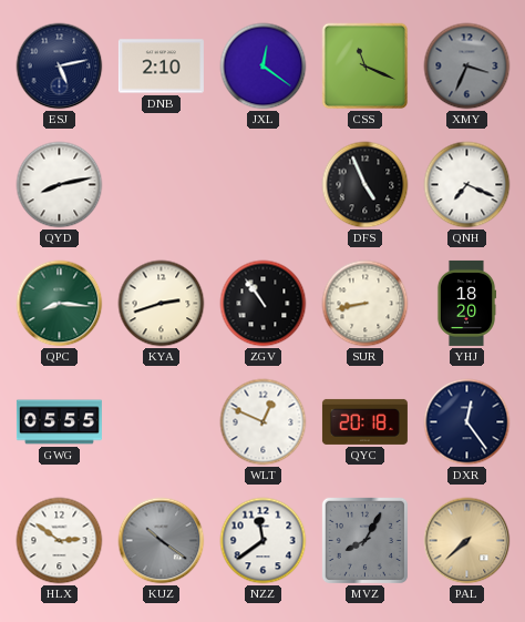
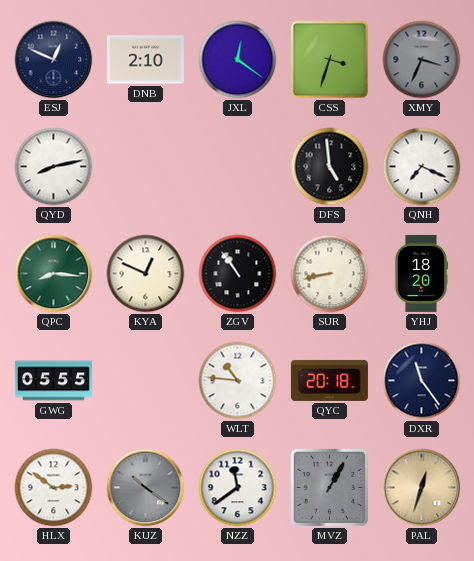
ESJ: 5:13 -> 12:49 (54, 60)
CSS: 11:19 -> 3:33 (330, 60)
DFS: 4:56 -> 4:59 (330, 167)
KYA: 2:42 -> 12:49 (146, 274)
WLT: 12:49 -> 10:46 (238, 381)
DXR: 12:24 -> 11:24 (422, 381)
MVZ: 8:05 -> 1:05 (329, 487)
PAL: 7:38 -> 12:33 (422, 488)
